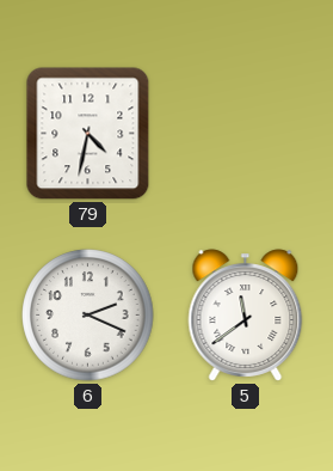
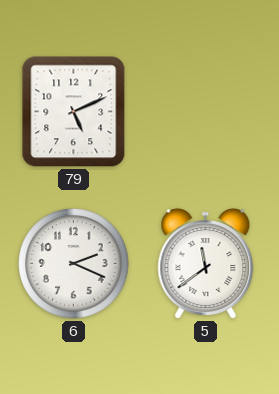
79: 4:32 -> 5:11 (74, 112)
